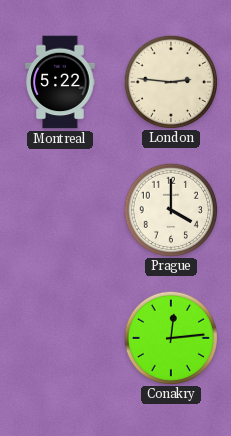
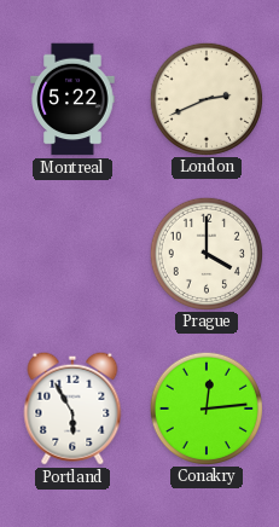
London: 2:46 -> 2:41 (205, 98)
Portland: none -> 5:55 (72, 409)
